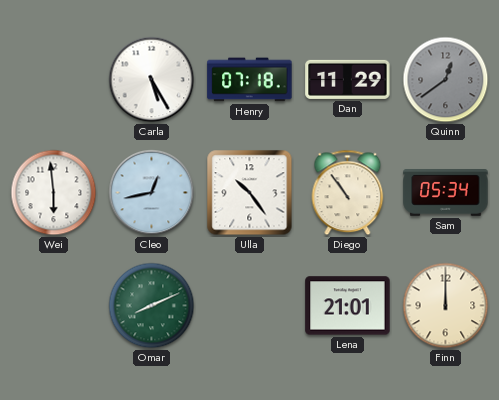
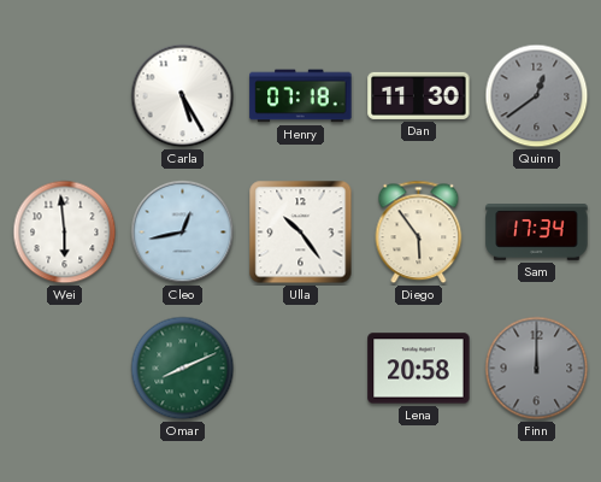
Dan: 11:29 -> 11:30 (419, 95)
Diego: 10:54 -> 5:54 (419, 233)
Sam: 05:34 -> 17:34 (537, 233)
Lena: 21:01 -> 20:58 (419, 369)
Finn dial: cream -> grey (537, 369)
